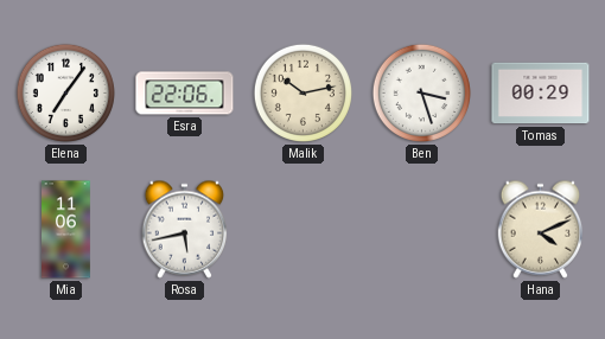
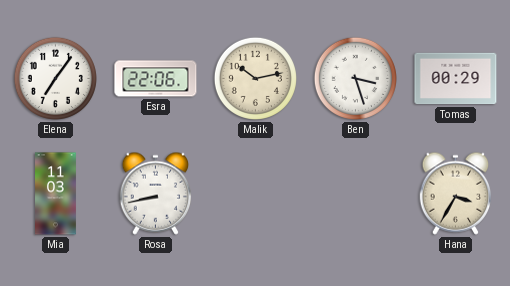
Mia: 11:06 -> 11:03 (56, 194)
Rosa: 5:43 -> 8:43 (156, 193)
Hana: 4:11 -> 3:35 (456, 193)
